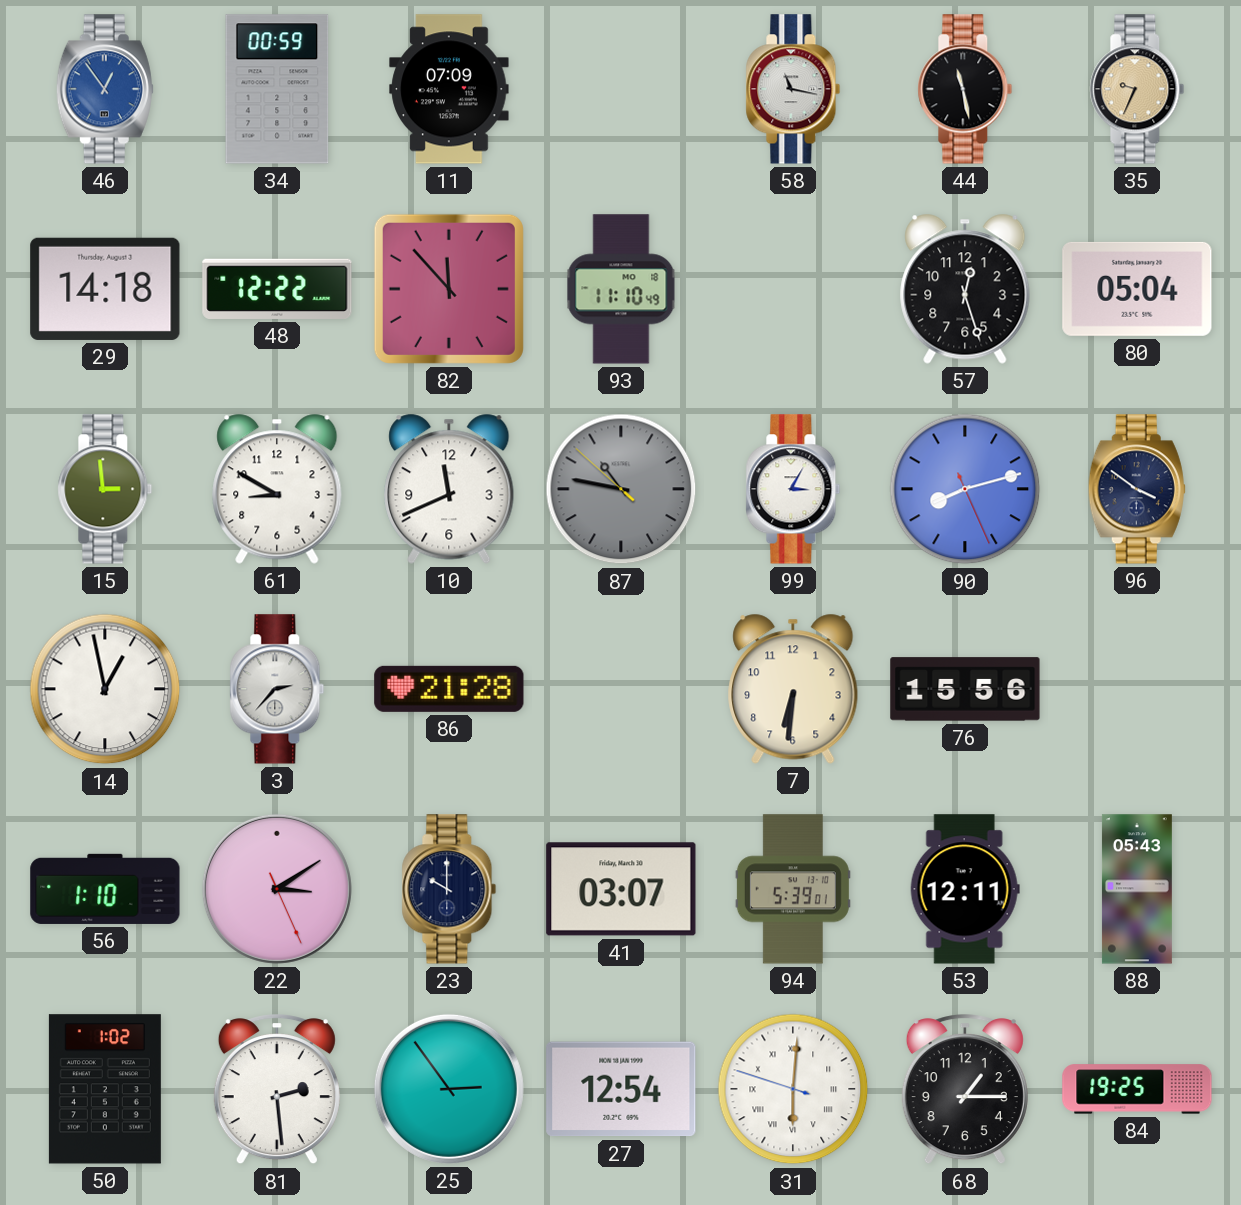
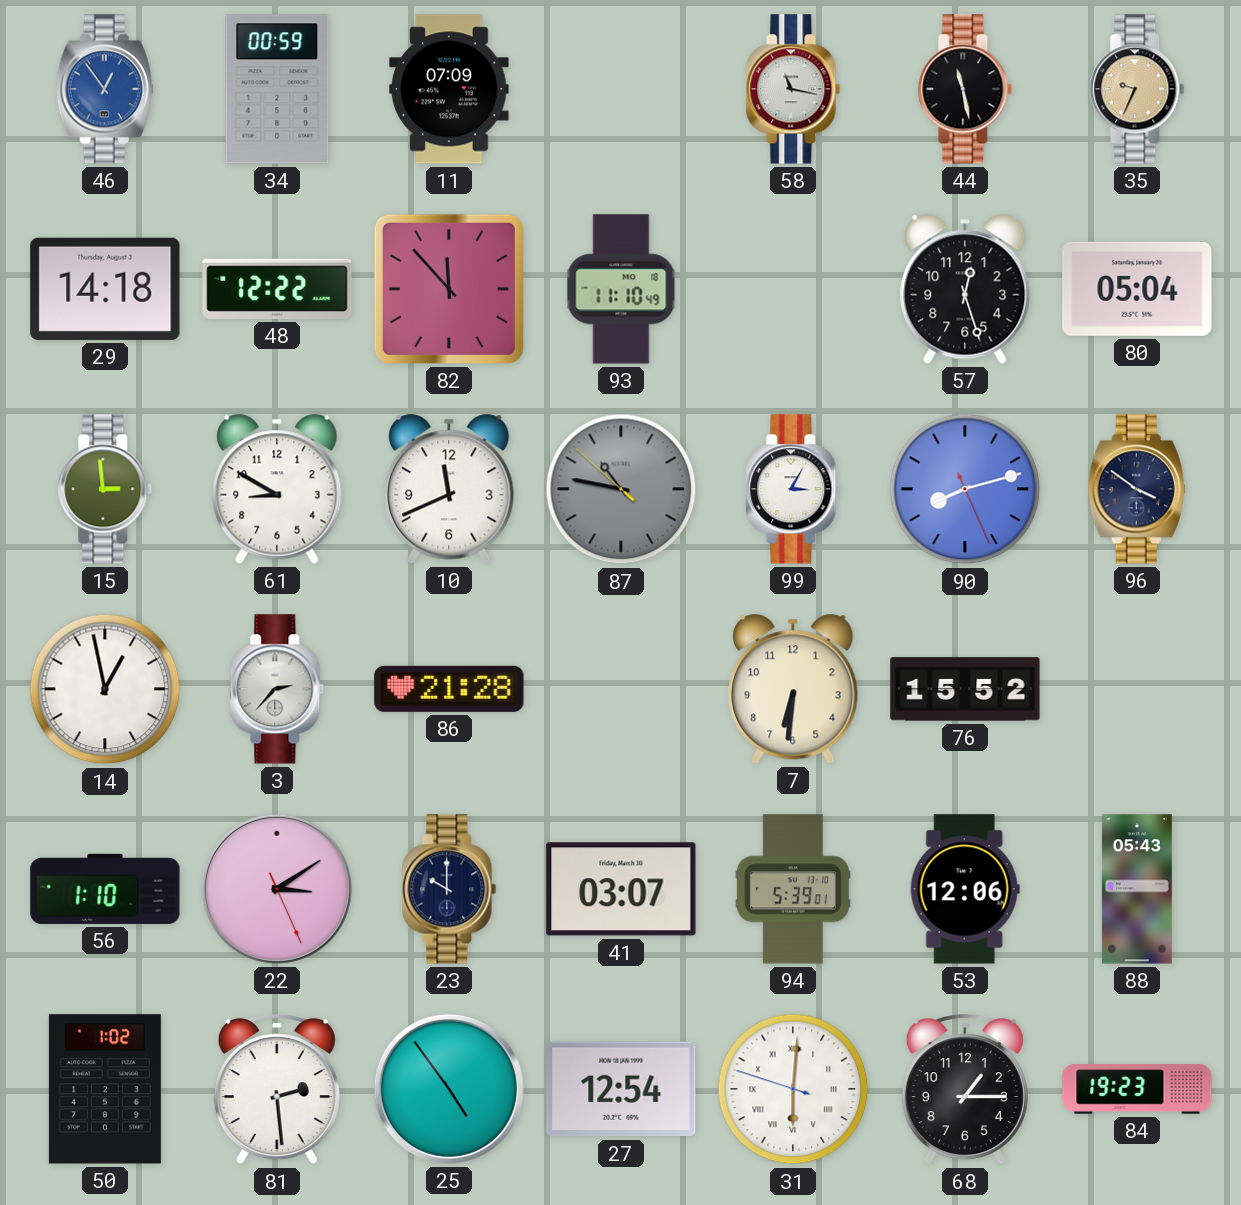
76: 15:56 -> 15:52 (965, 689)
53: 12:11 -> 12:06 (965, 889)
25: 2:54 -> 4:54 (449, 1089)
84: 19:25 -> 19:23 (1137, 1089)
